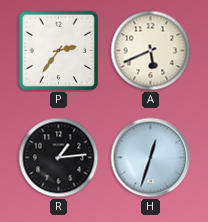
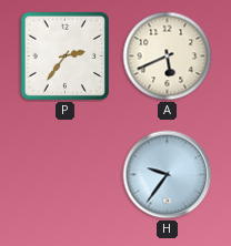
R: 1:14 -> none (59, 158)
H: 12:33 -> 9:36 (168, 175)
